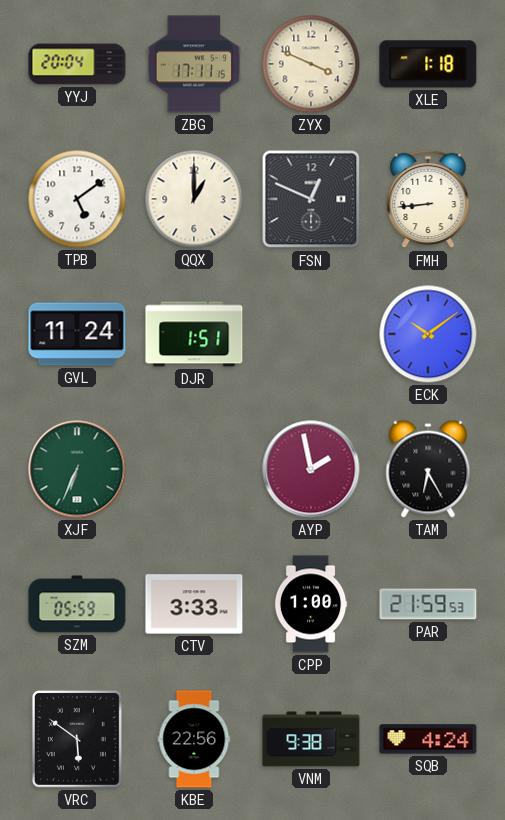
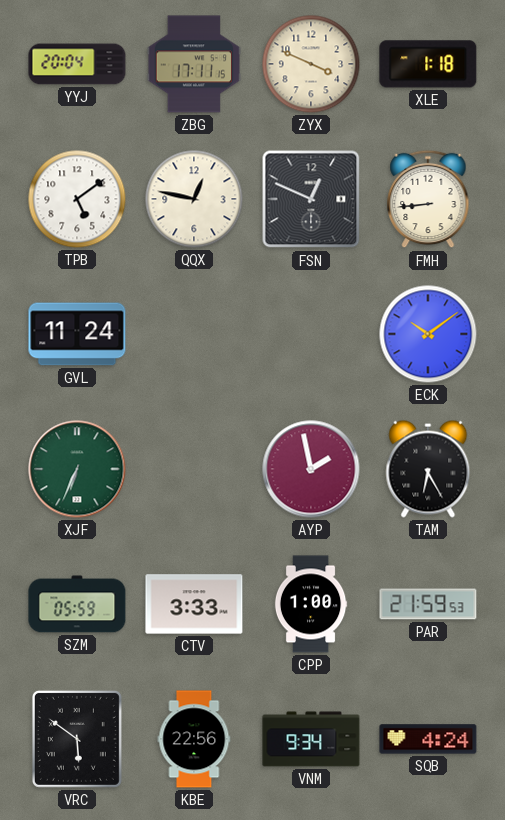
QQX: 1:00 -> 12:47 (194, 199)
DJR: 1:51 -> none (194, 334)
VNM: 9:38 -> 9:34 (311, 739)
